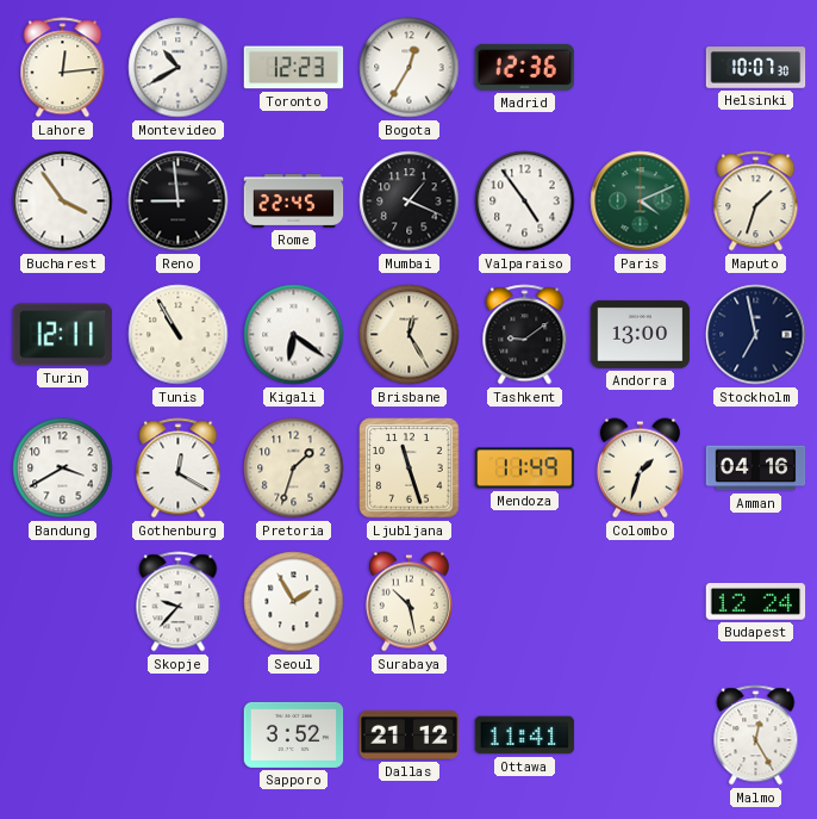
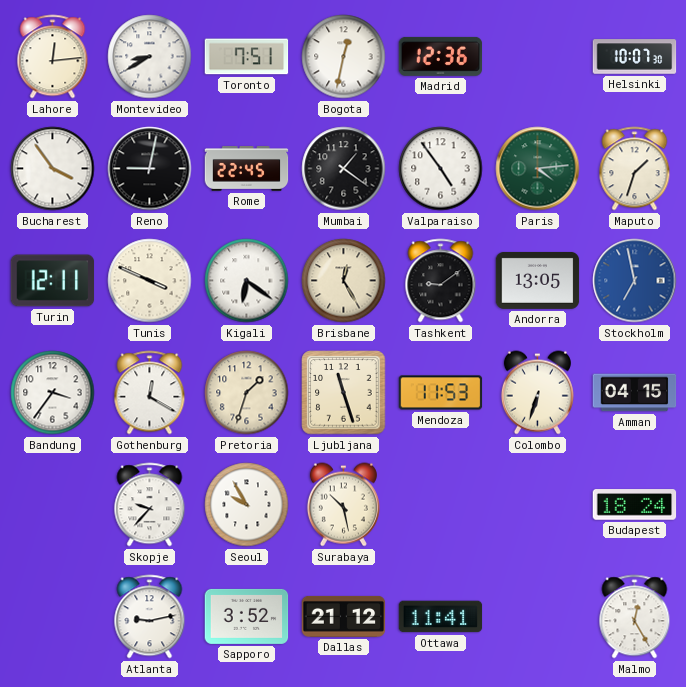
Montevideo: 10:40 -> 8:40 (150, 57)
Toronto: 12:23 -> 7:51 (247, 57)
Bogota: 12:35 -> 12:32 (344, 57)
Reno: 8:59 -> 9:02 (150, 169)
Mumbai: 1:19 -> 1:21 (344, 169)
Paris: 4:11 -> 4:14 (538, 169)
Tunis: 10:55 -> 3:49 (150, 281)
Andorra: 13:00 -> 13:05 (538, 280)
Stockholm dial: navy -> blue (635, 281)
Bandung: 3:40 -> 3:36 (53, 393)
Mendoza: 11:49 -> 11:53 (441, 393)
Colombo: 1:33 -> 6:33 (537, 393)
Amman: 04:16 -> 04:15 (635, 393)
Seoul: 1:55 -> 9:55 (247, 505)
Budapest: 12:24 -> 18:24 (635, 505)
Atlanta: none -> 9:13 (150, 617)
